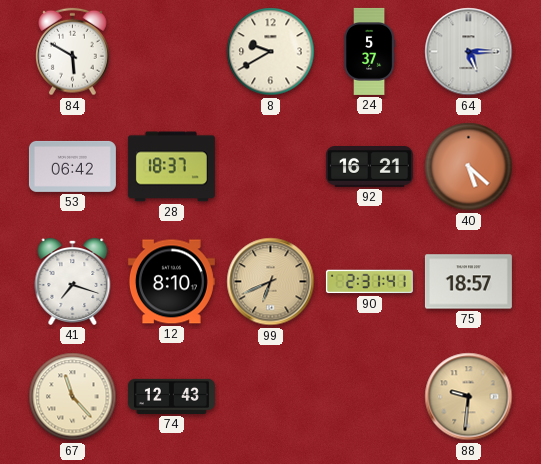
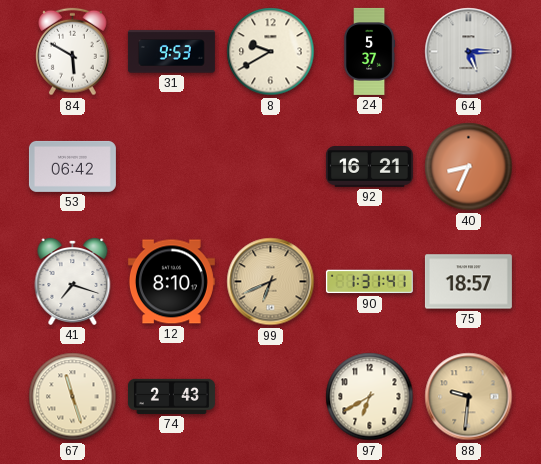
31: none -> 9:53 (171, 52)
28: 18:37 -> none (171, 167)
40: 5:22 -> 8:34 (469, 167)
90: 2:31 -> 1:31 (369, 282)
67: 11:23 -> 11:27 (73, 397)
74: 12:43 -> 2:43 (171, 396)
97: none -> 6:40 (370, 397)
